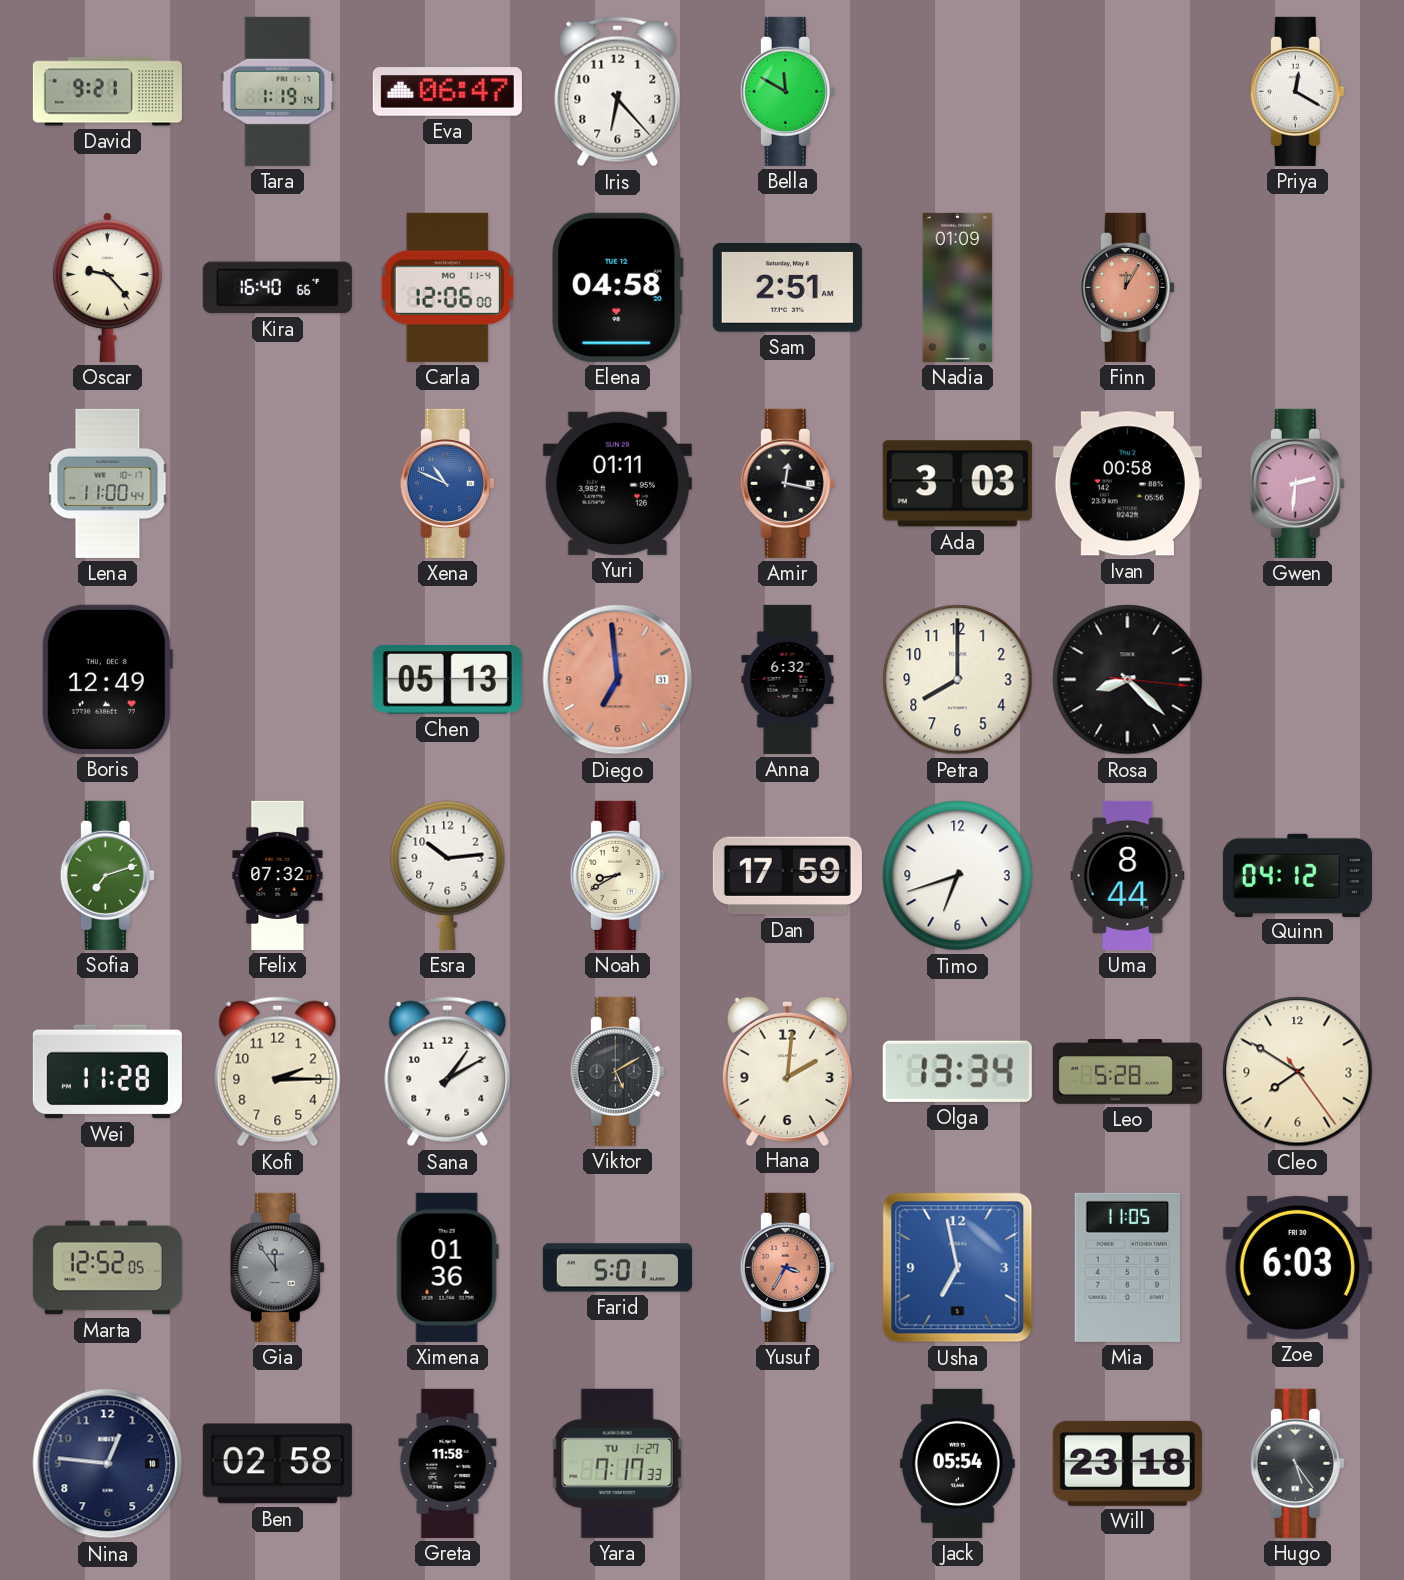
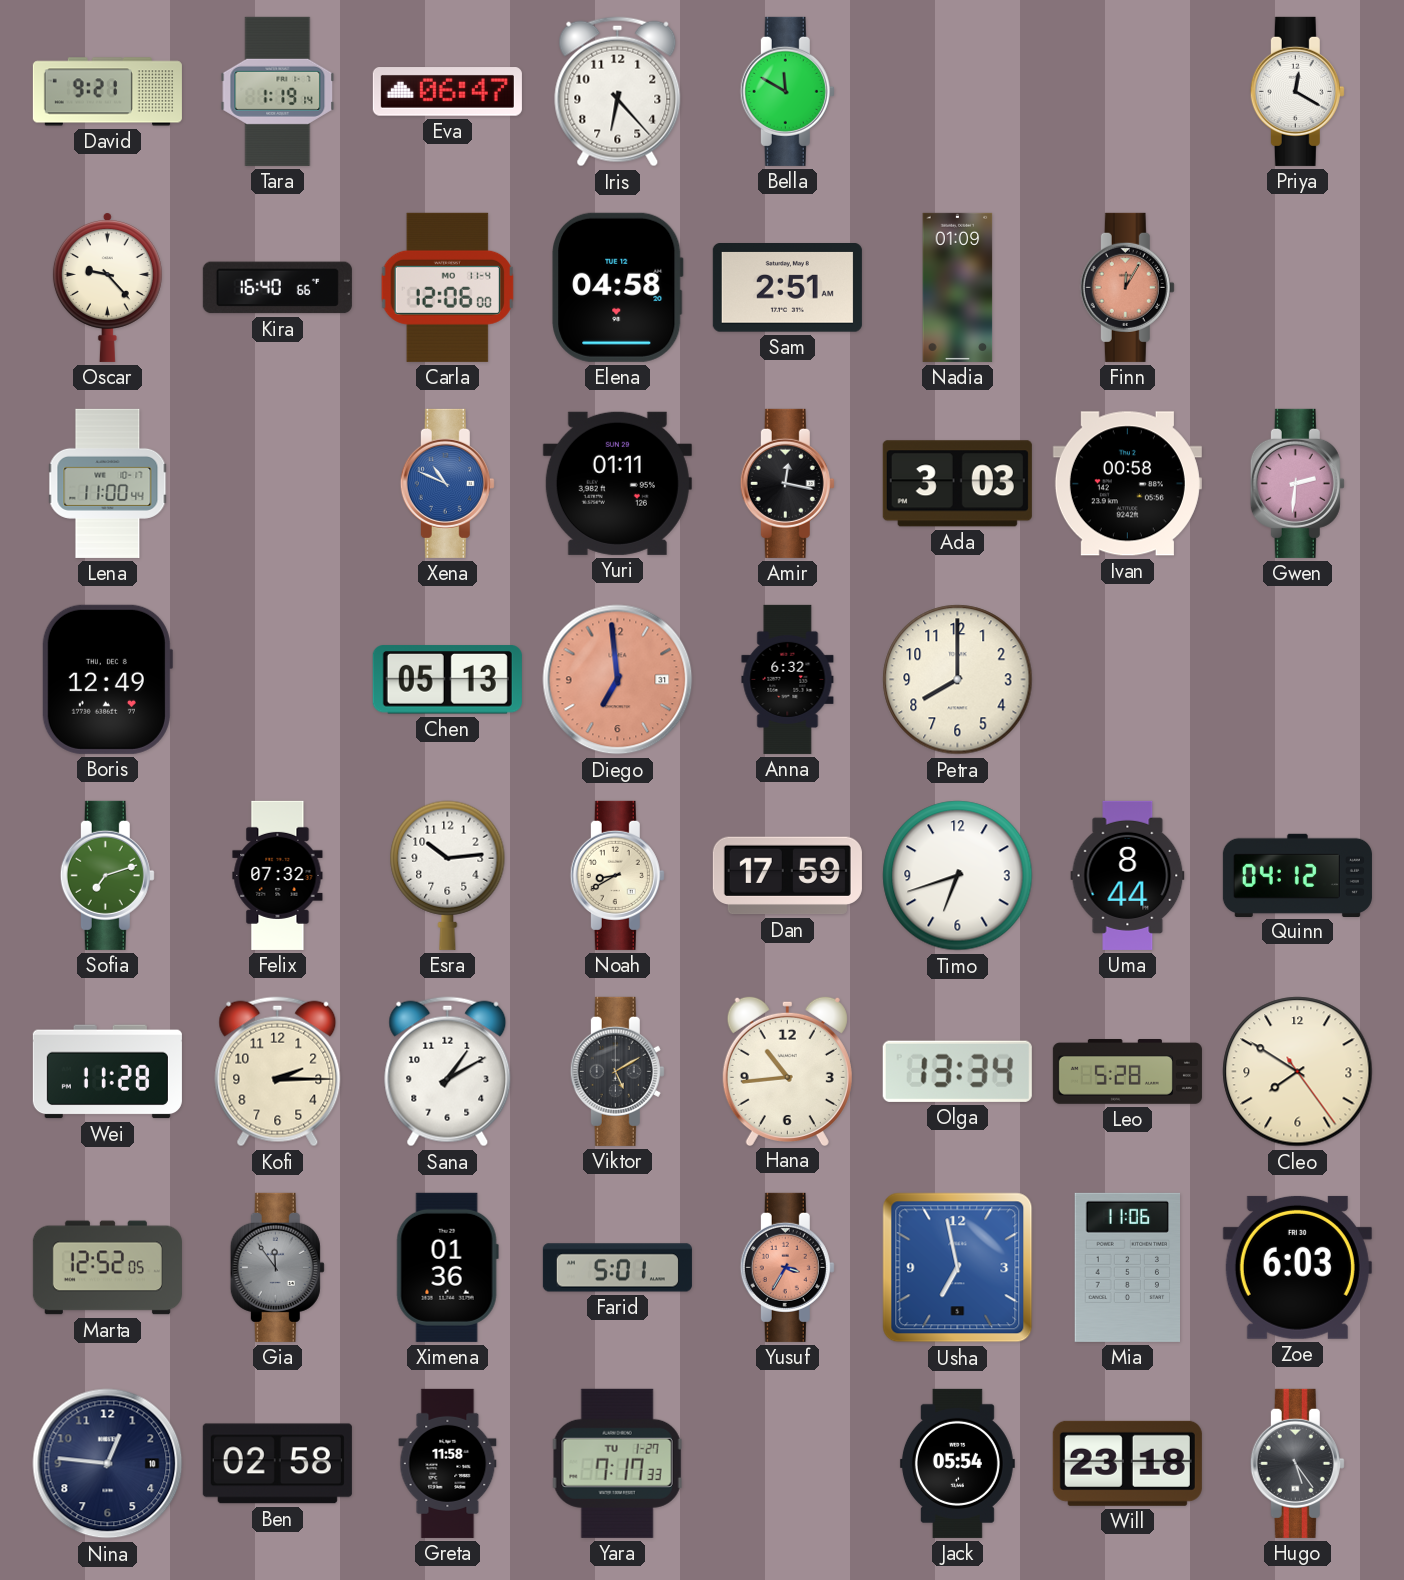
Rosa: 8:22 -> none (1128, 680)
Hana: 2:01 -> 10:44 (787, 1070)
Mia: 11:05 -> 11:06 (1127, 1267)
